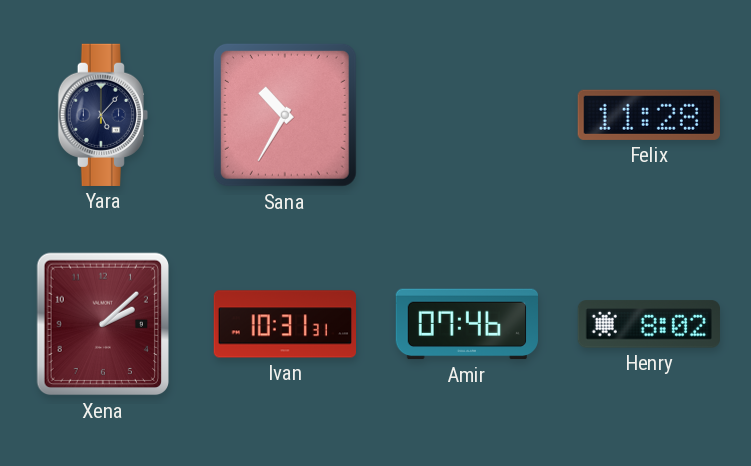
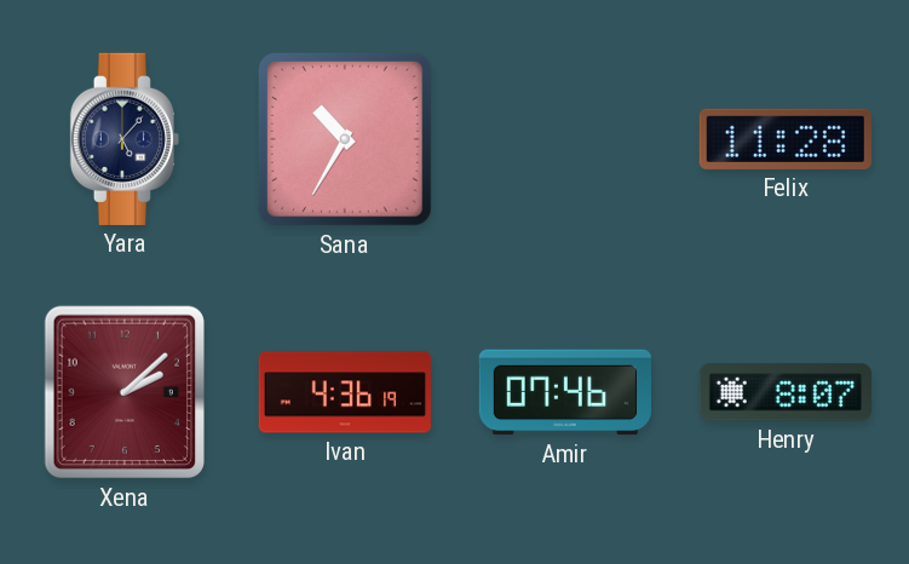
Ivan: 10:31 -> 4:36 (344, 392)
Henry: 8:02 -> 8:07 (786, 392)
